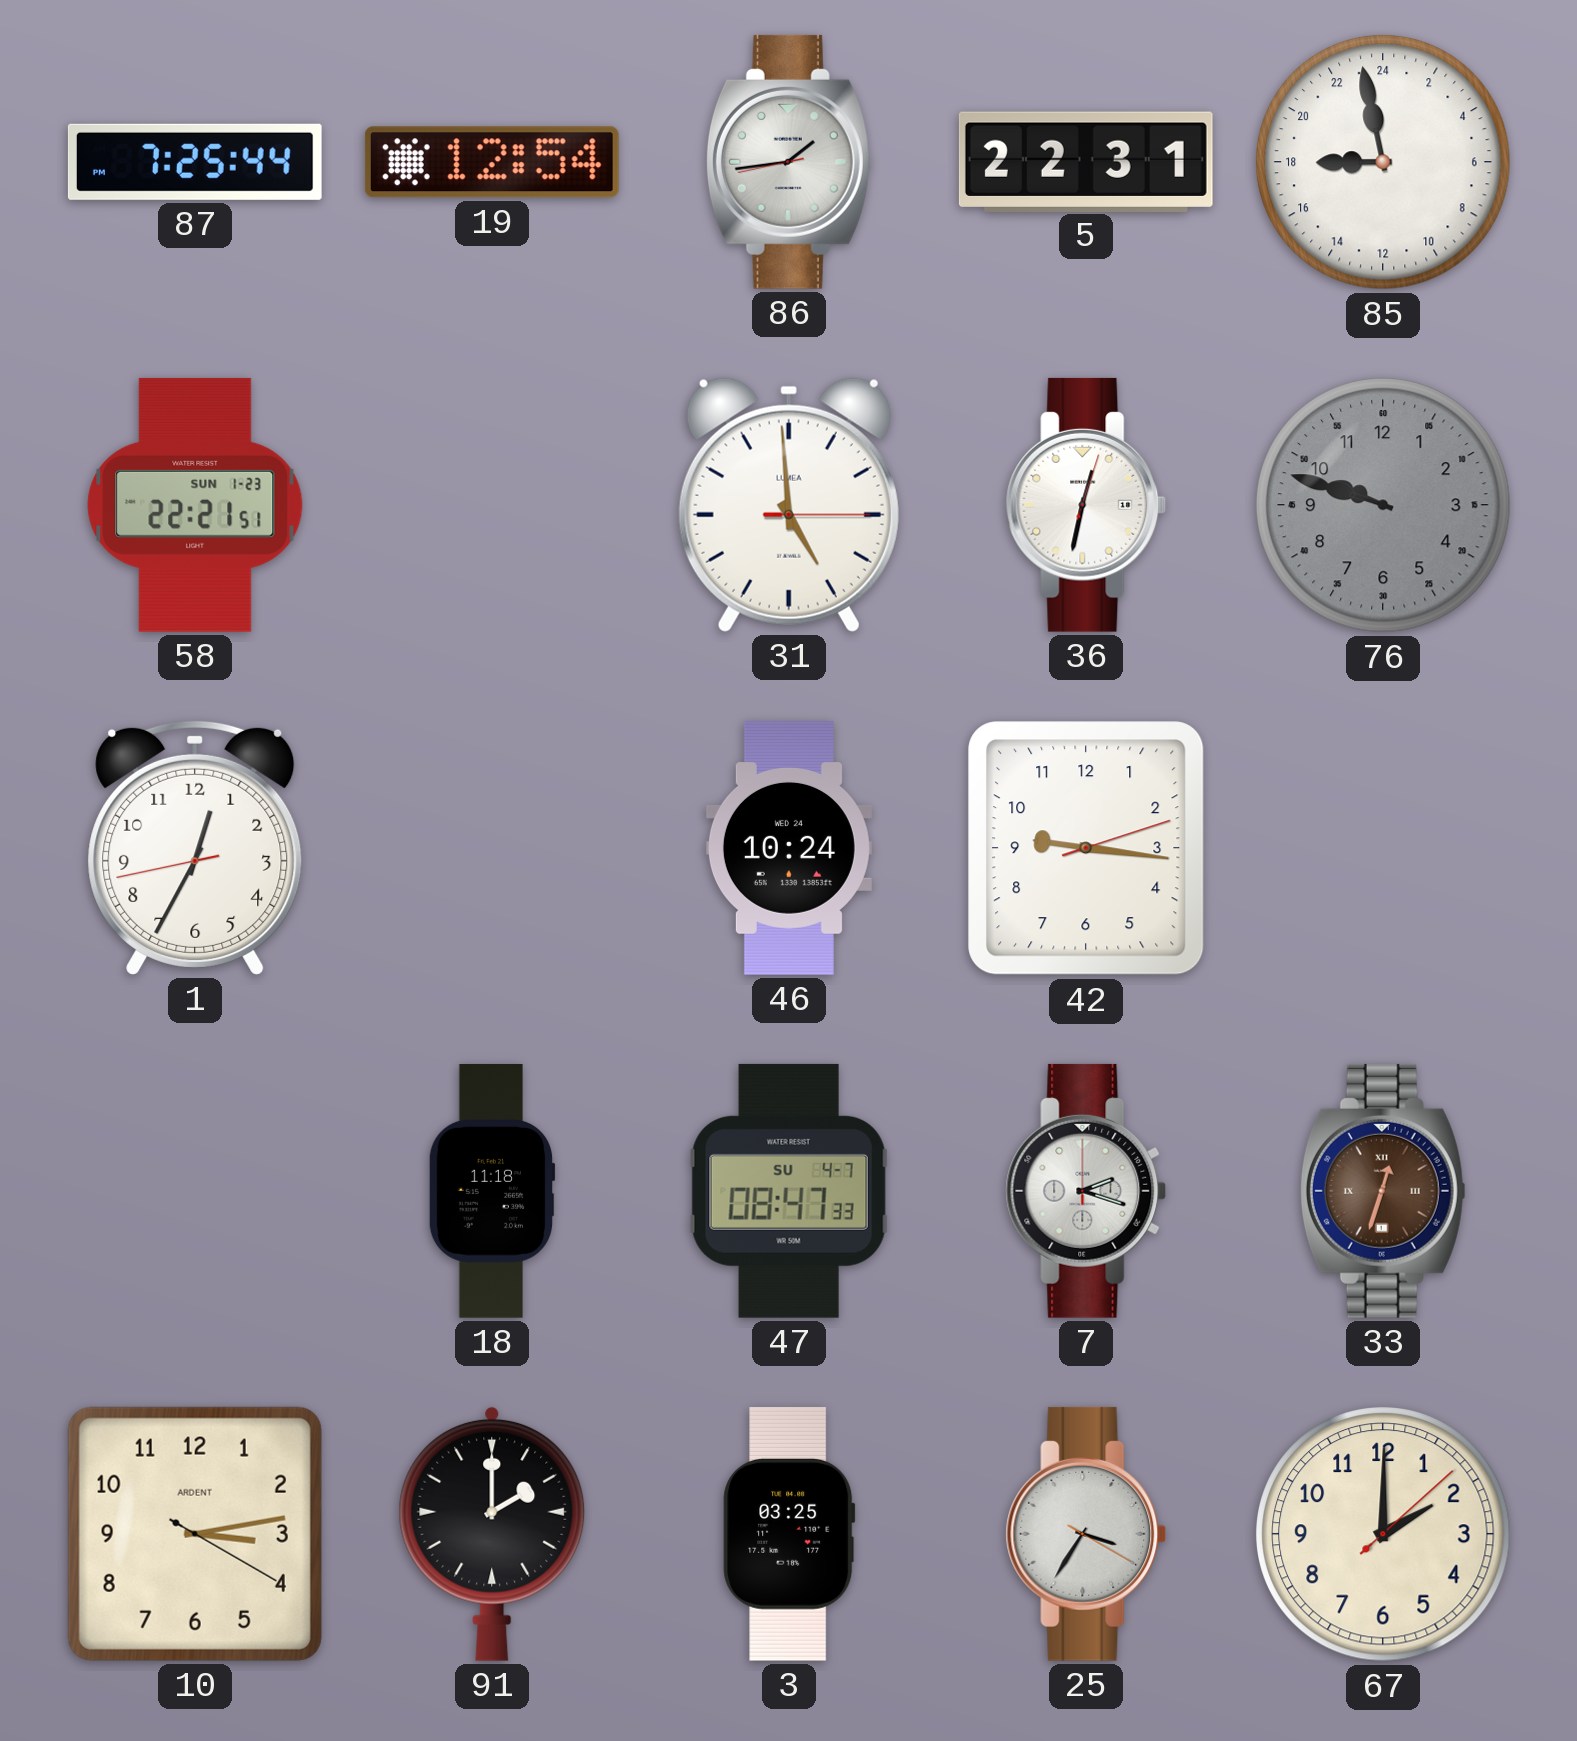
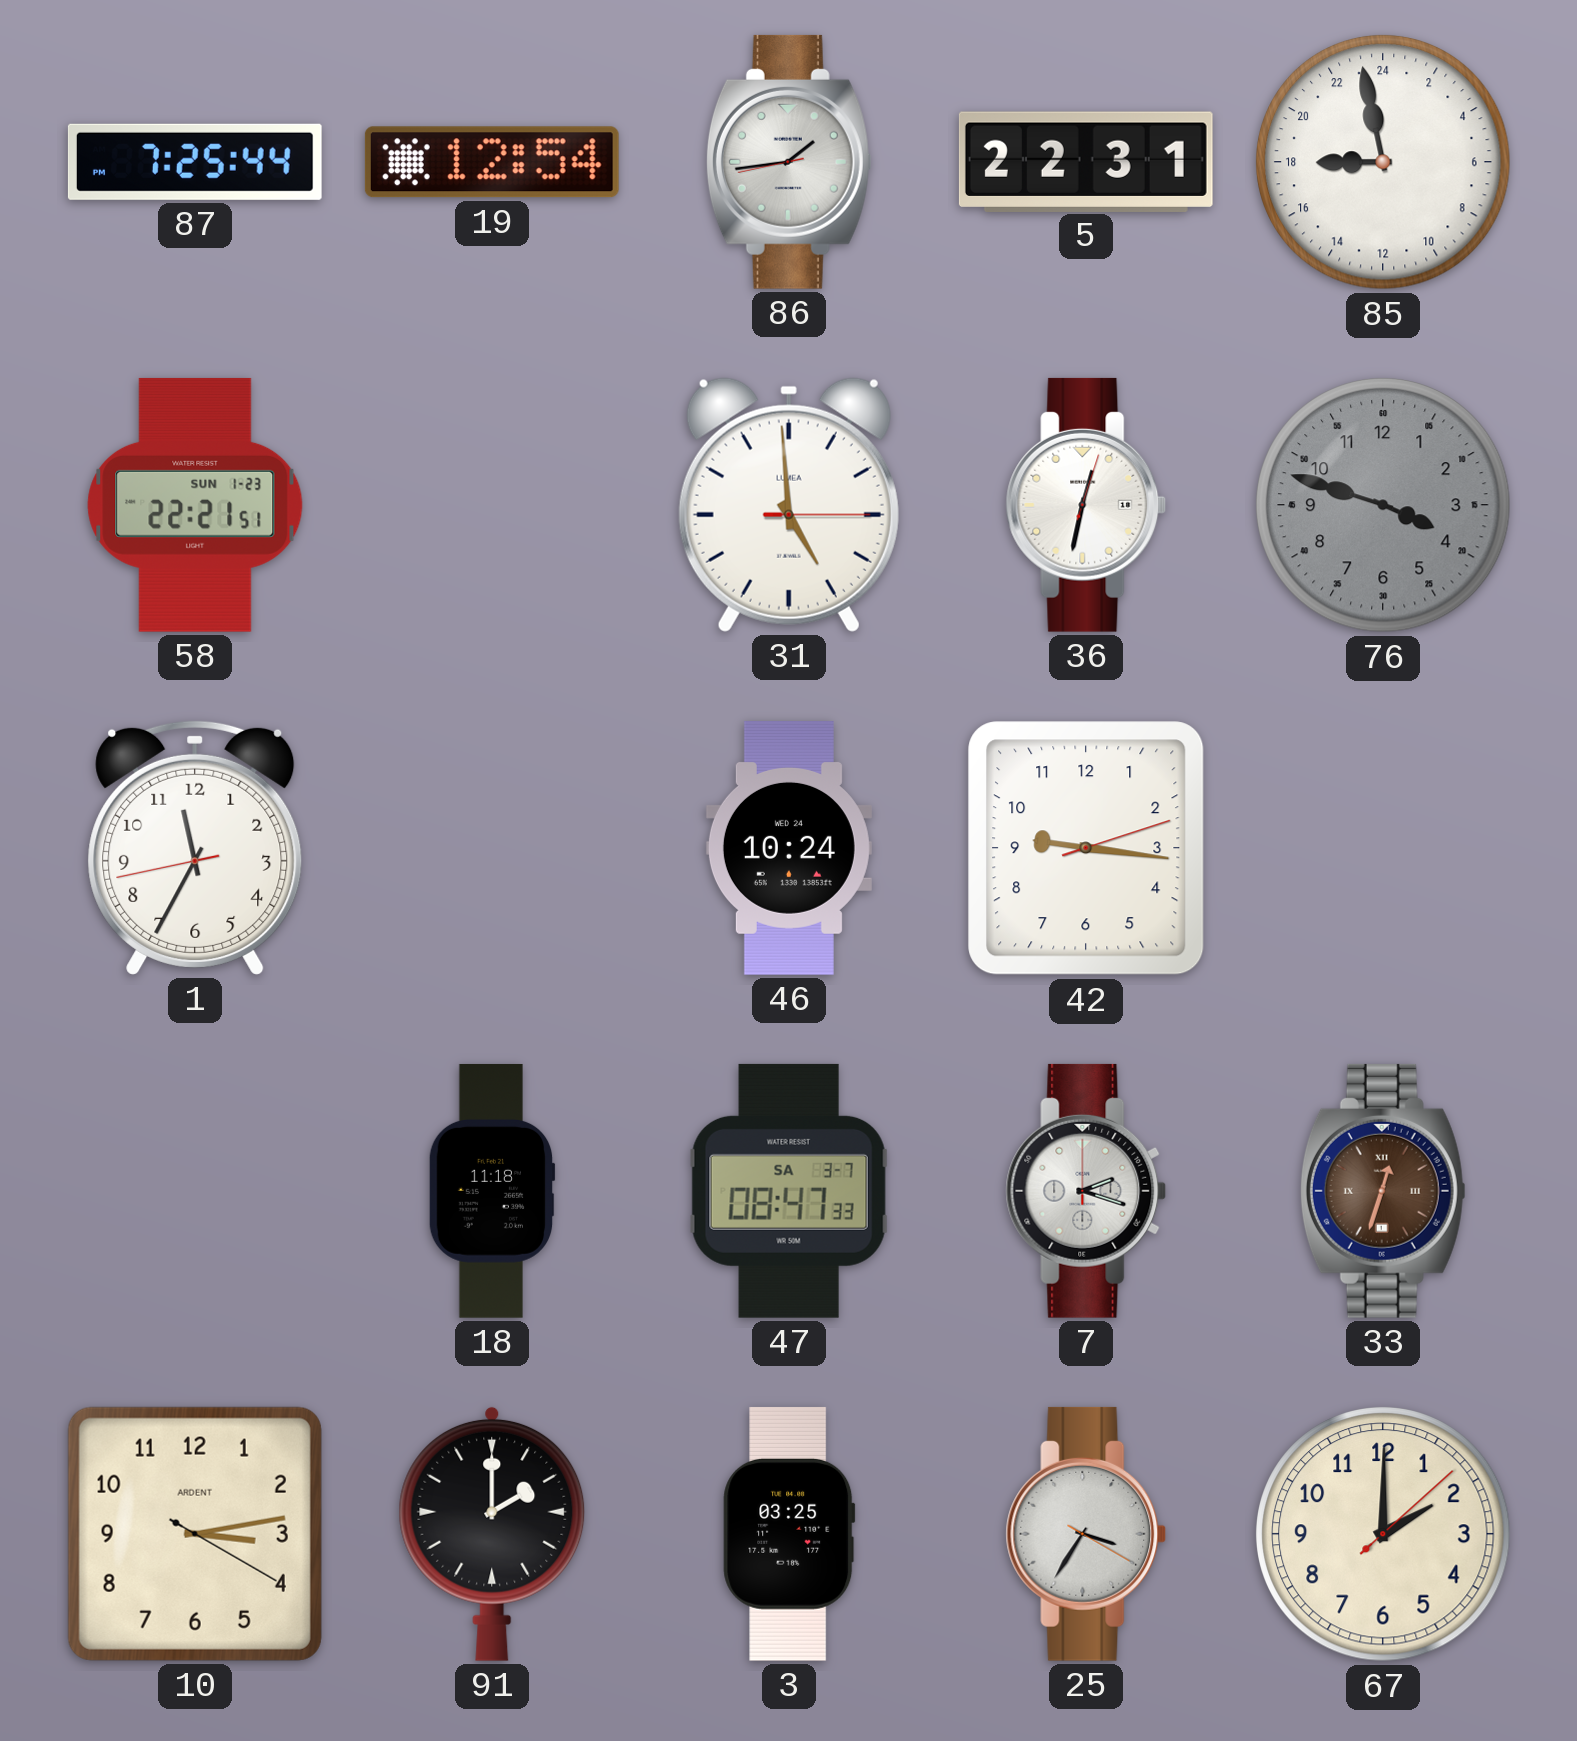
76: 9:48 -> 3:48 (1384, 506)
1: 12:34 -> 11:34 (195, 848)
47 date: SU 4-7 -> SA 3-7 (789, 1191)
